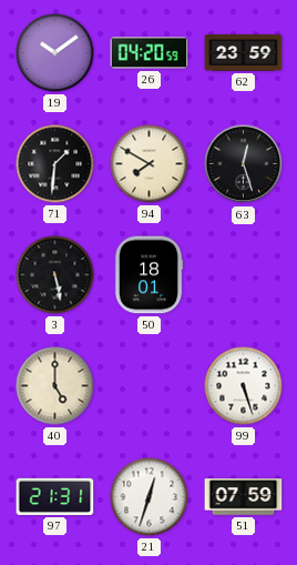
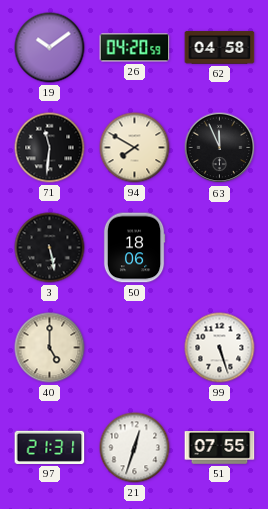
62: 23:59 -> 04:58 (220, 48)
71: 1:31 -> 11:31 (50, 148)
63: 12:27 -> 11:56 (220, 148)
50: 18:01 -> 18:06 (134, 248)
51: 07:59 -> 07:55 (220, 448)
